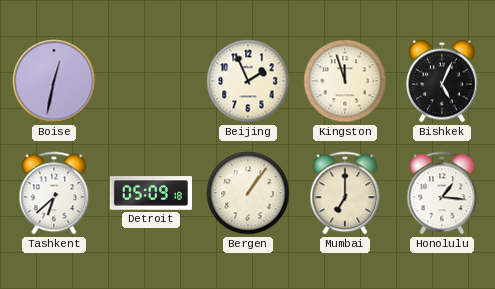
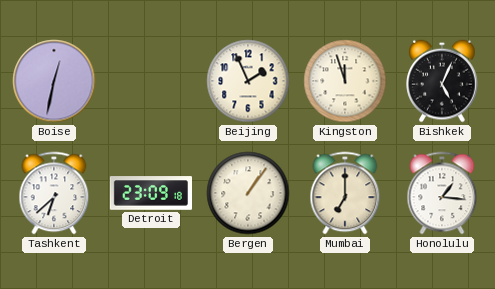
Detroit: 05:09 -> 23:09 (150, 193)
